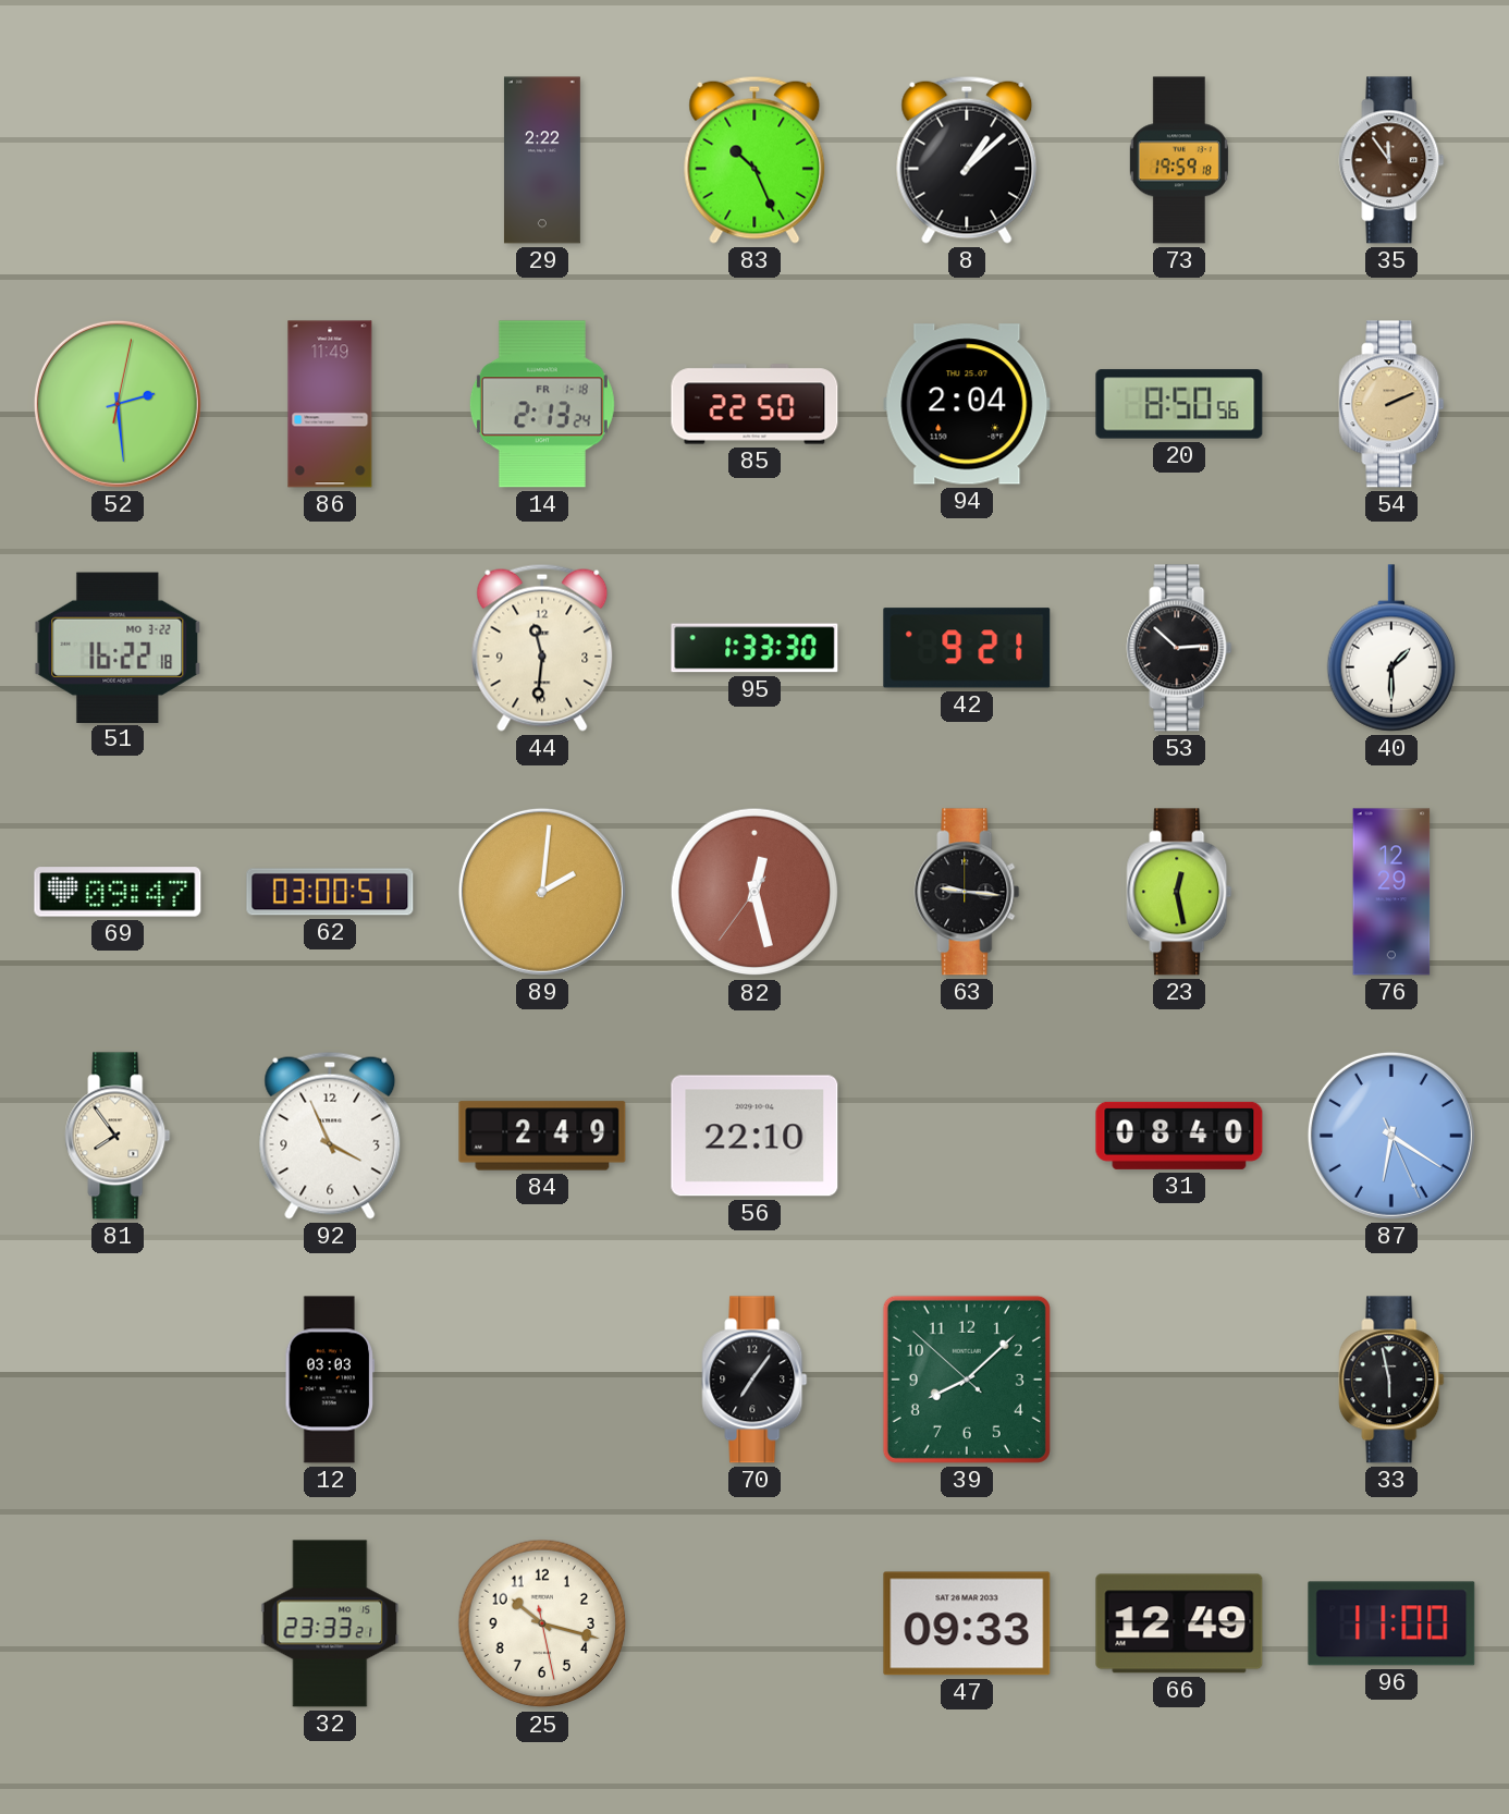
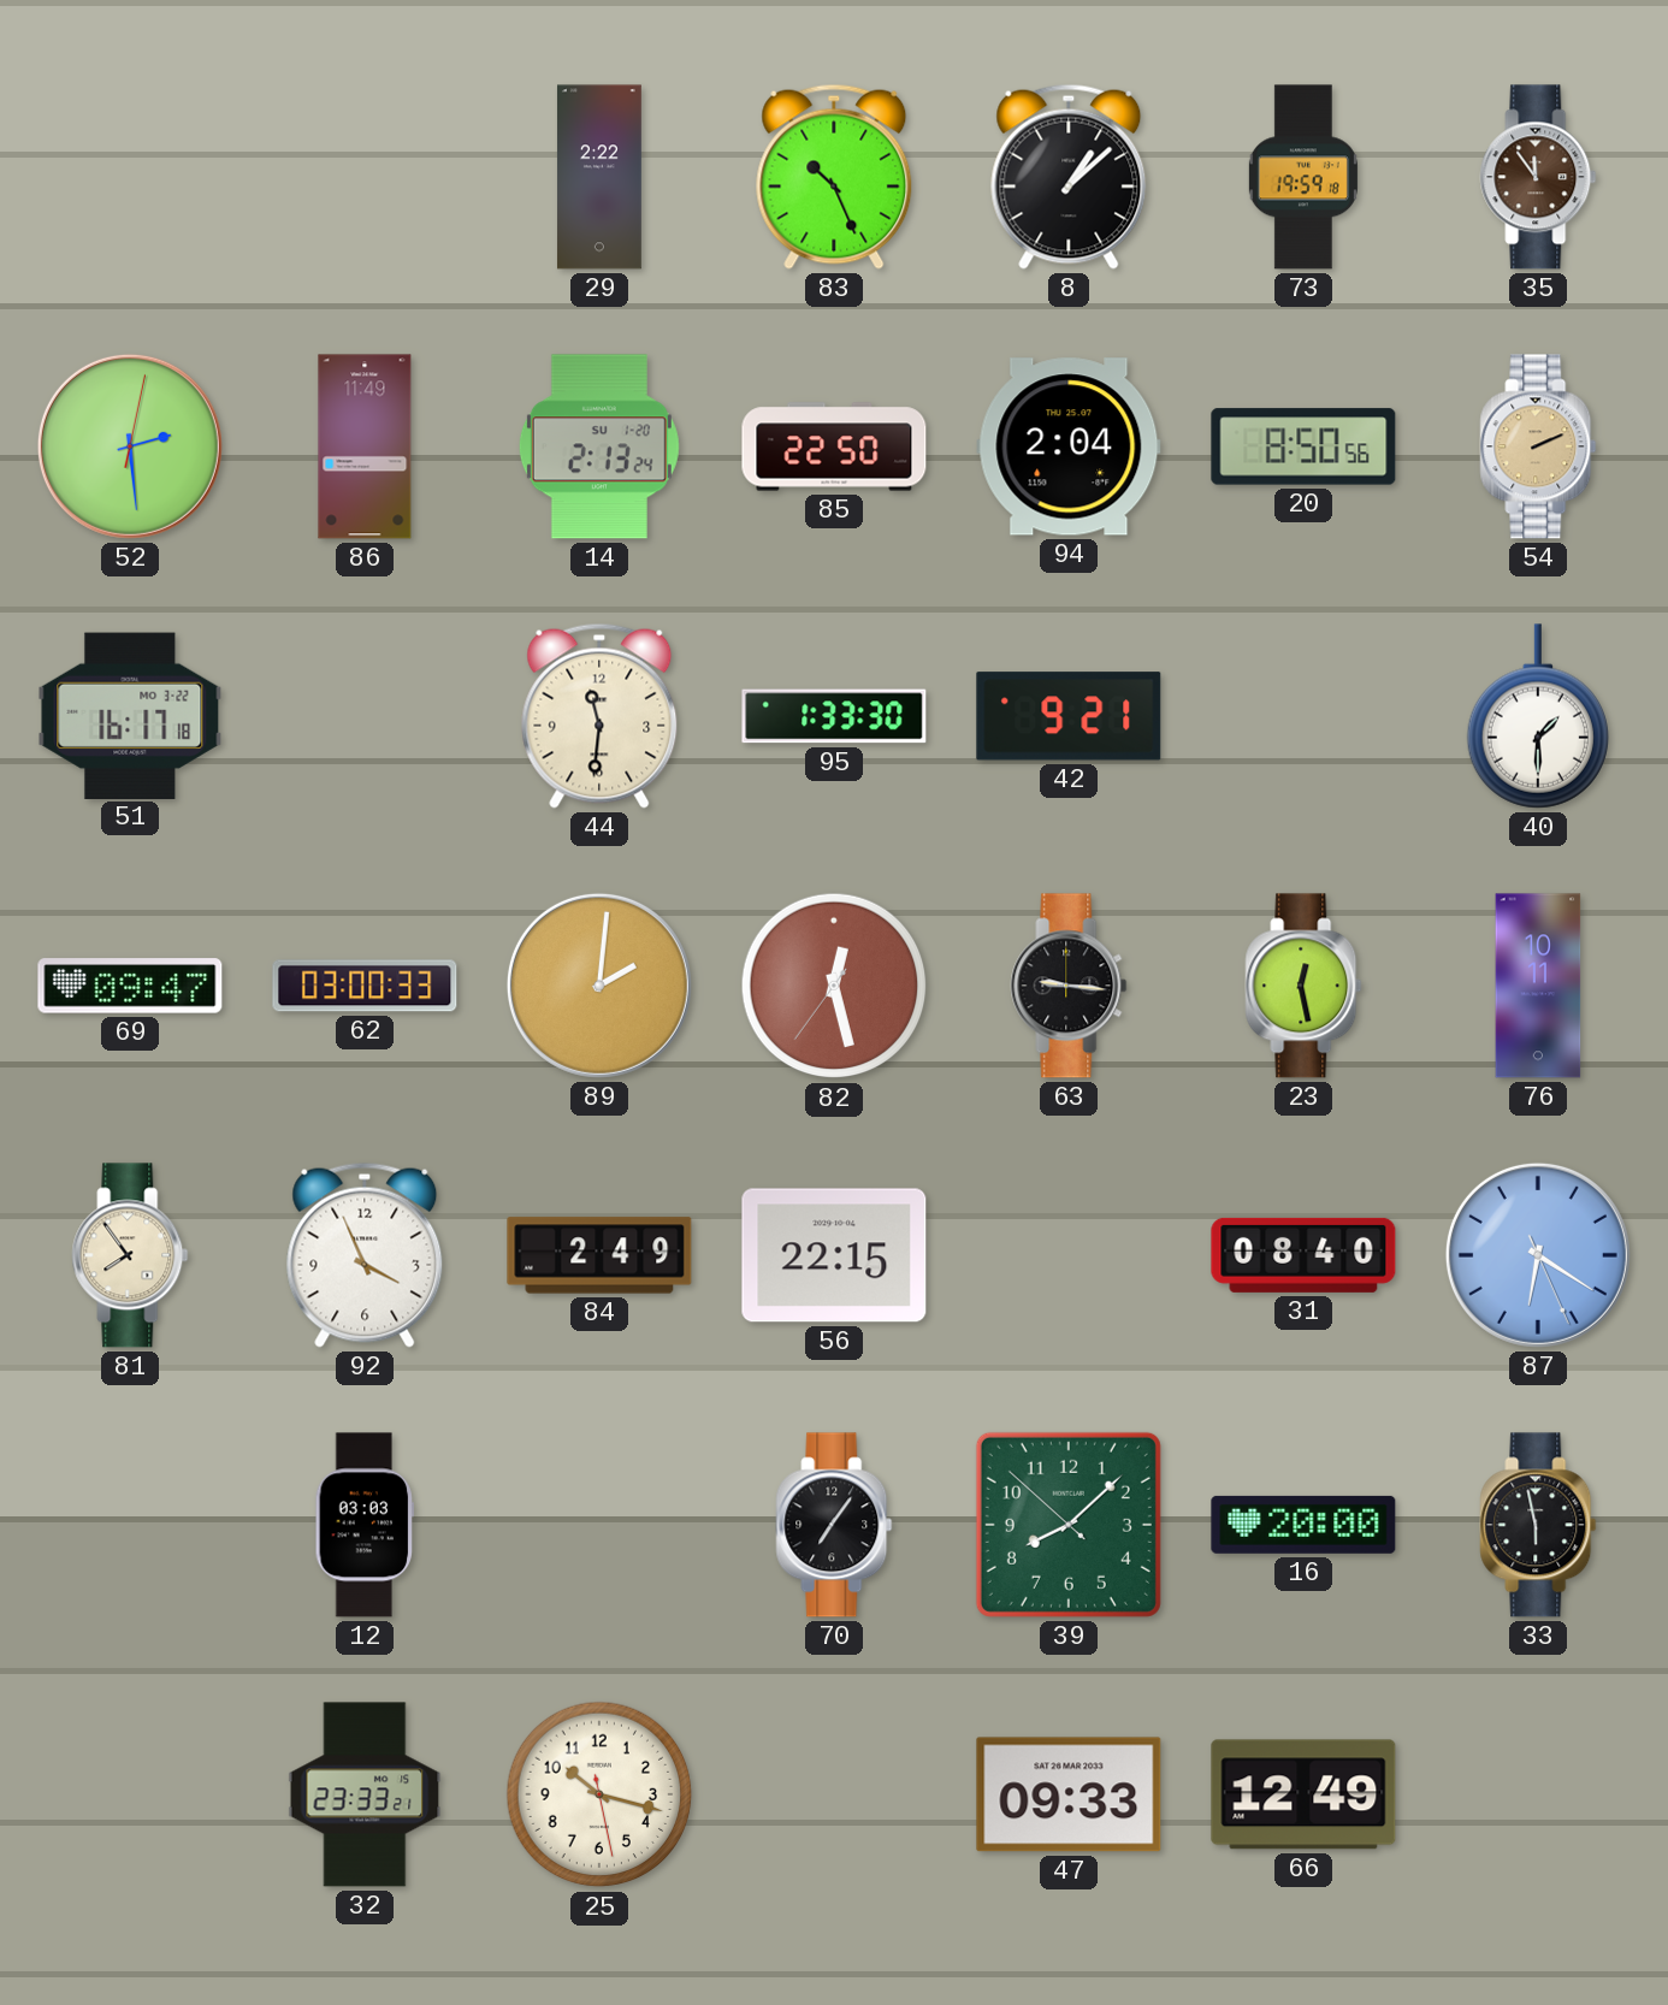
14 date: FR 1-18 -> SU 1-20 (599, 446)
51: 16:22 -> 16:17 (130, 715)
53: 2:52 -> none (1179, 648)
62: 03:00:51 -> 03:00:33 (365, 986)
76: 12:29 -> 10:11 (1538, 986)
56: 22:10 -> 22:15 (834, 1255)
16: none -> 20:00 (1303, 1525)
96: 11:00 -> none (1391, 1623)
